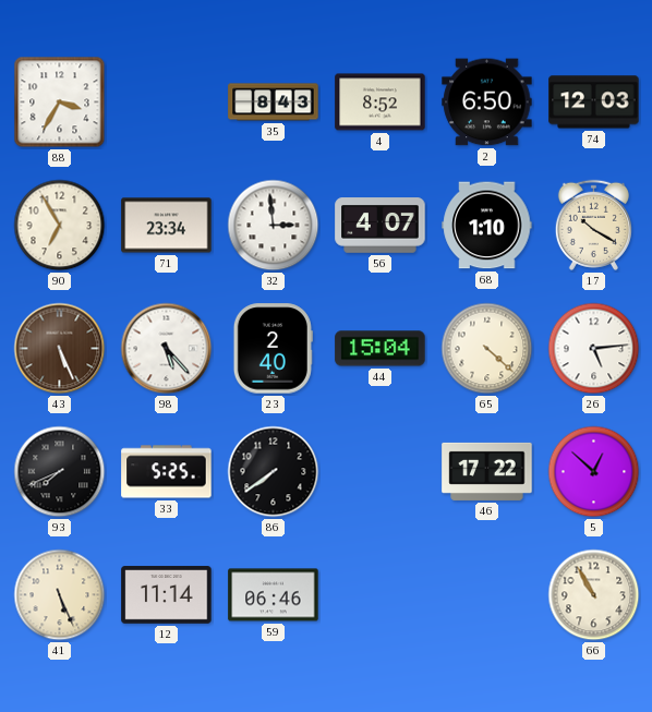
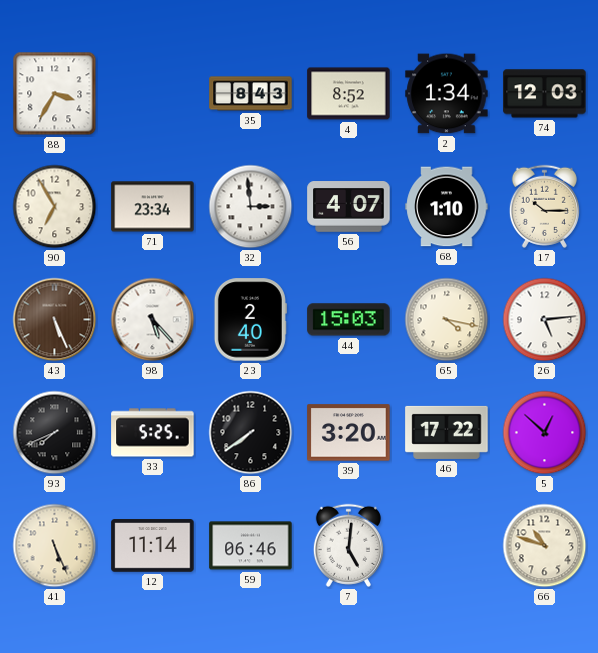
2: 6:50 -> 1:34 (447, 94)
17: 10:20 -> 10:15 (544, 206)
44: 15:04 -> 15:03 (349, 320)
65: 4:22 -> 4:17 (447, 320)
39: none -> 3:20 (349, 433)
7: none -> 5:01 (348, 545)
66: 10:55 -> 10:48 (545, 546)
